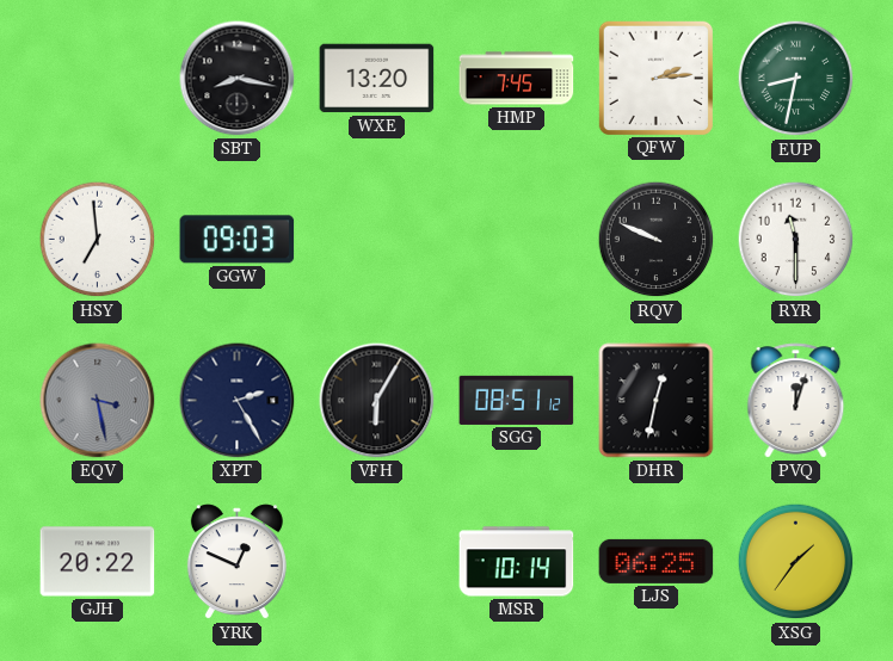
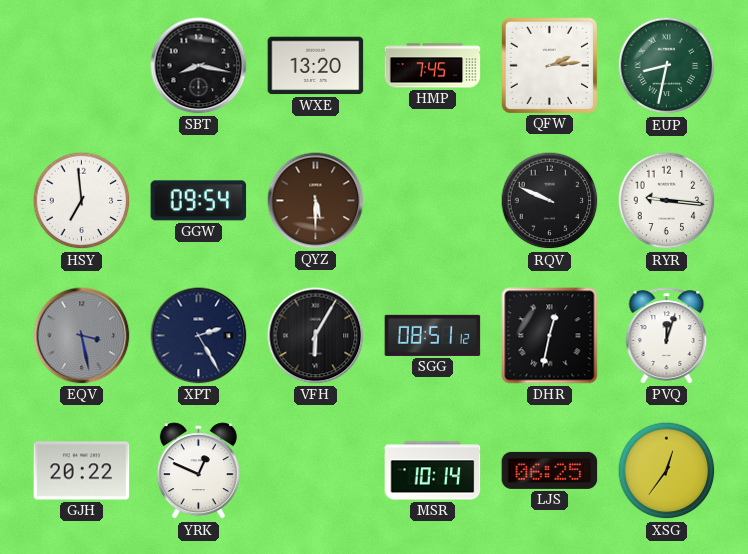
GGW: 09:03 -> 09:54 (199, 201)
QYZ: none -> 5:30 (316, 201)
RYR: 11:30 -> 9:16 (667, 201)
XSG: 1:36 -> 12:36 (667, 471)
